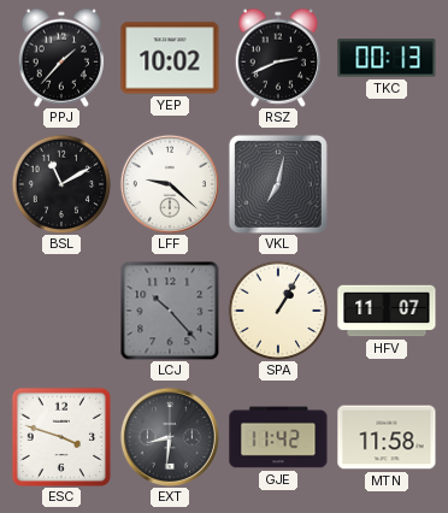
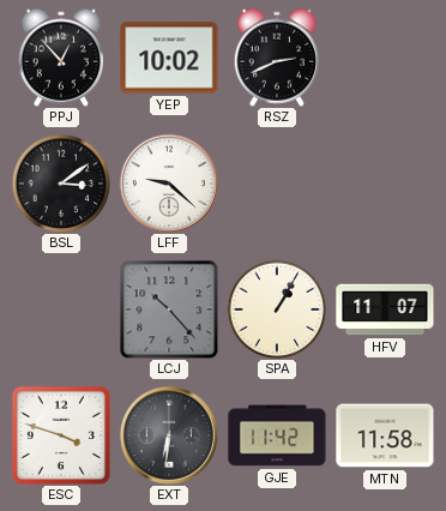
PPJ: 1:37 -> 12:53 (60, 58)
TKC: 00:13 -> none (387, 58)
BSL: 11:10 -> 3:09 (61, 184)
VKL: 7:02 -> none (278, 184)
EXT: 8:31 -> 6:31 (169, 435)
